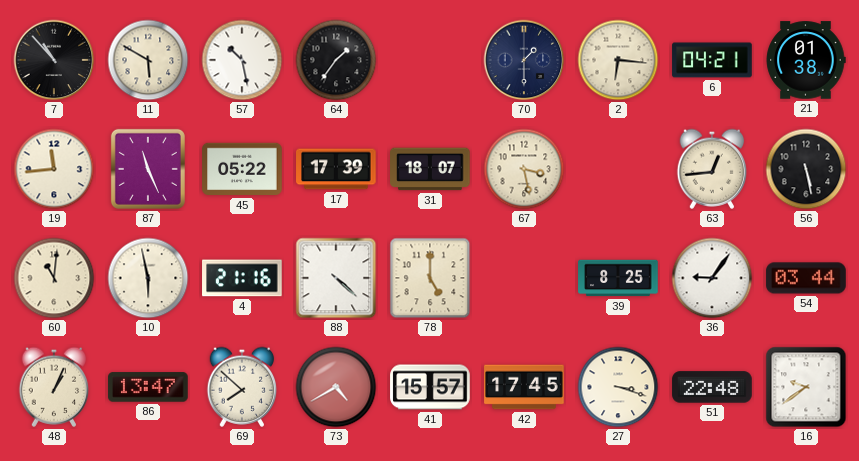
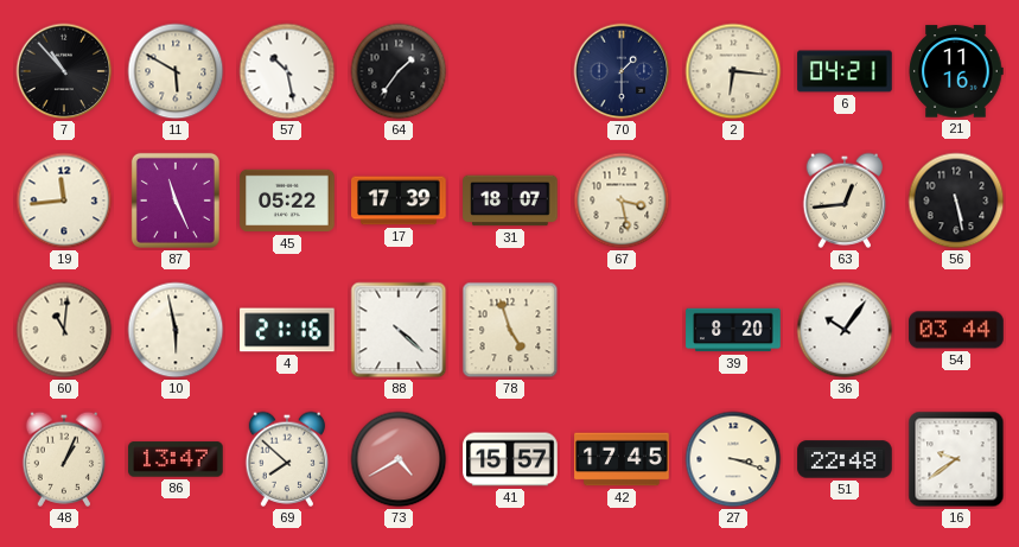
21: 01:38 -> 11:16 (956, 71)
78: 5:00 -> 4:57 (510, 330)
39: 8:25 -> 8:20 (733, 330)
36: 9:06 -> 10:06 (845, 330)
